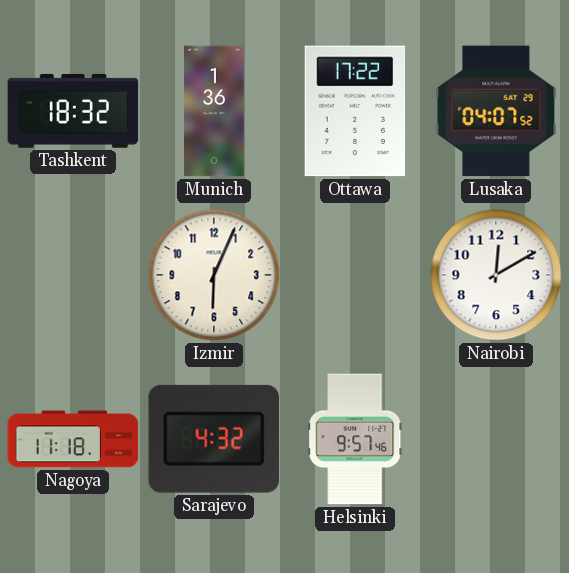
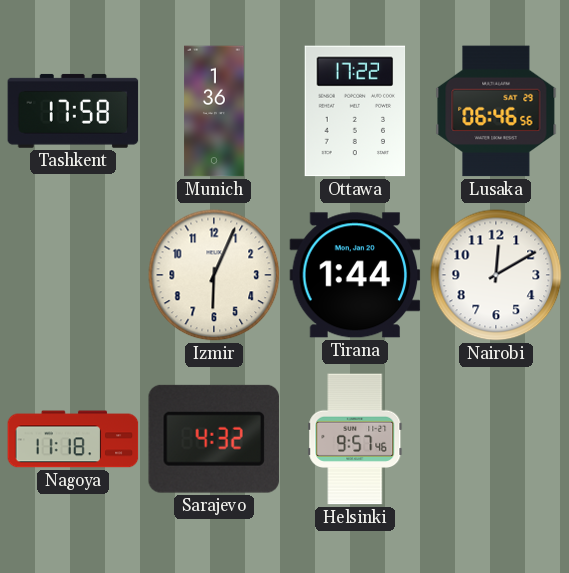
Tashkent: 18:32 -> 17:58 (73, 111)
Lusaka: 04:07 -> 06:46 (496, 111)
Tirana: none -> 1:44 (355, 275)
